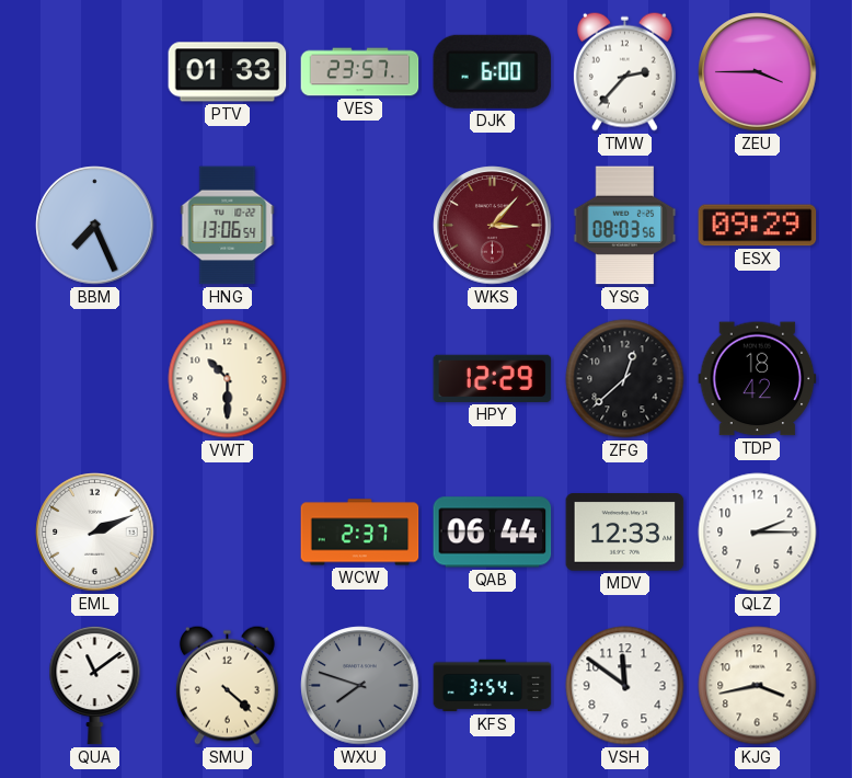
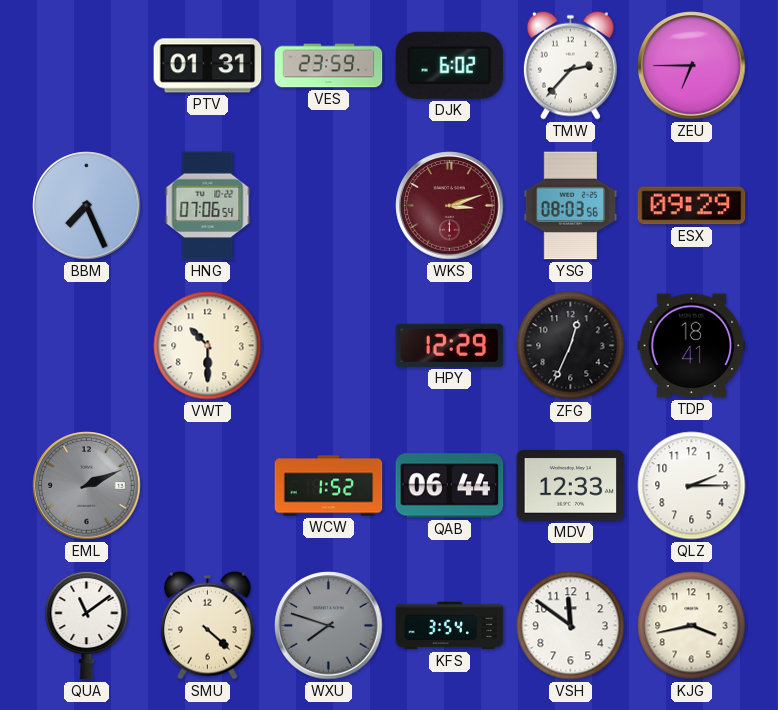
PTV: 01:33 -> 01:31 (208, 66)
VES: 23:57 -> 23:59 (329, 66)
DJK: 6:00 -> 6:02 (450, 65)
ZEU: 3:45 -> 6:45 (692, 66)
HNG: 13:06 -> 07:06 (208, 206)
WKS: 3:07 -> 3:12 (450, 206)
ZFG: 12:38 -> 12:34 (571, 346)
TDP: 18:42 -> 18:41 (692, 346)
EML dial: white -> grey (87, 486)
WCW: 2:37 -> 1:52 (329, 486)
